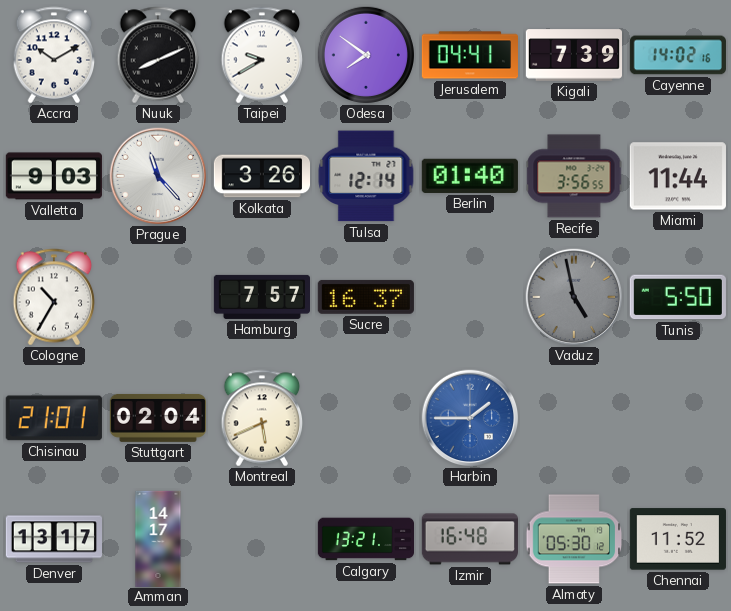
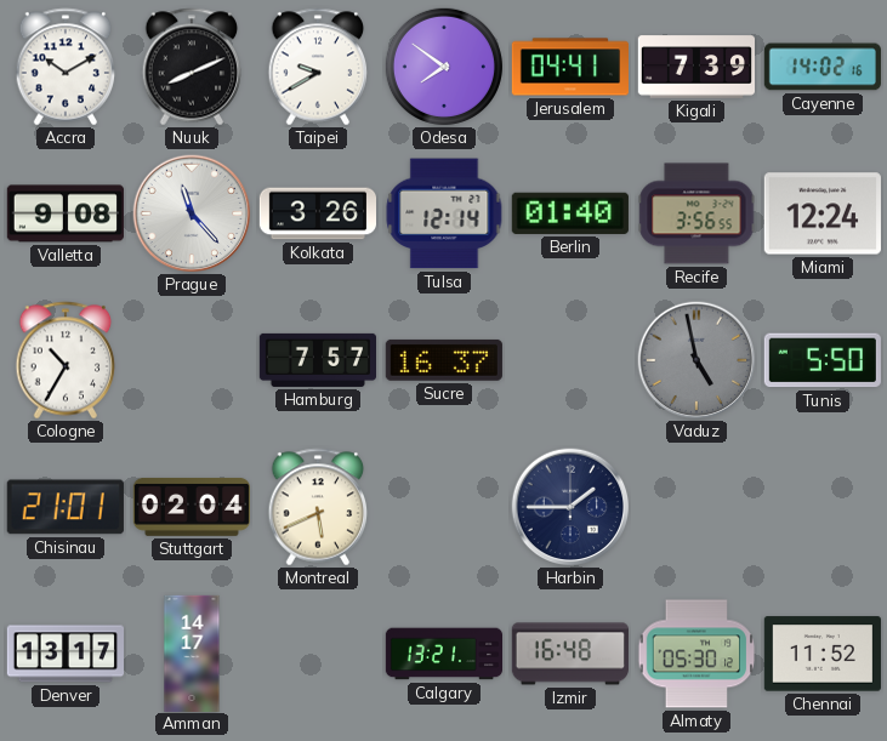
Valletta: 9:03 -> 9:08 (66, 213)
Miami: 11:44 -> 12:24 (823, 213)
Harbin dial: blue -> navy (570, 507)
